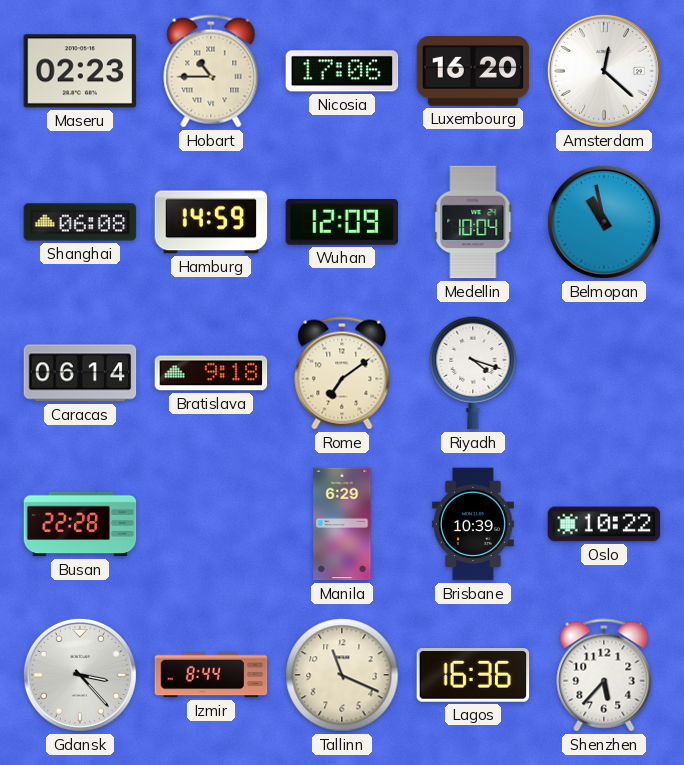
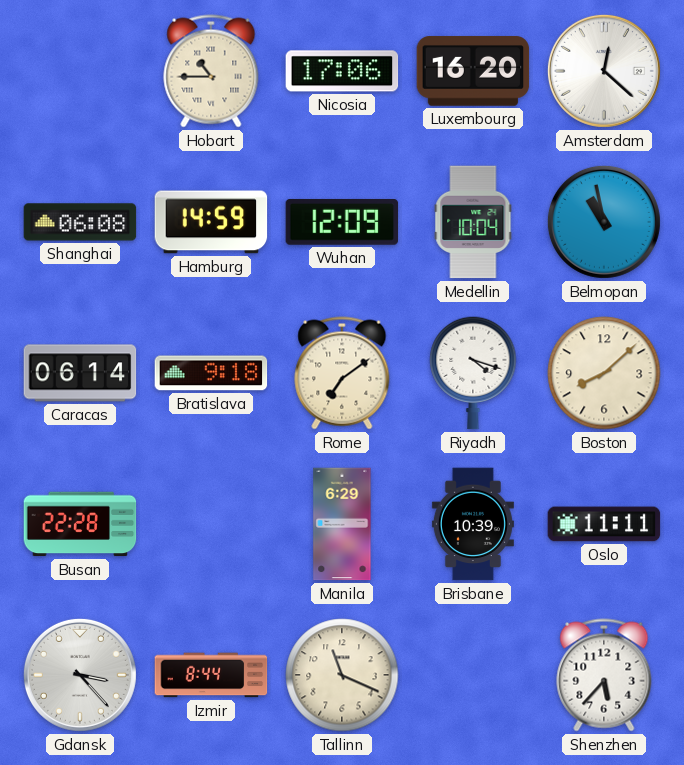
Maseru: 02:23 -> none (80, 71)
Boston: none -> 8:08 (604, 373)
Oslo: 10:22 -> 11:11 (604, 524)
Lagos: 16:36 -> none (473, 675)
